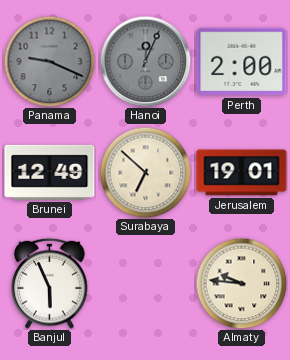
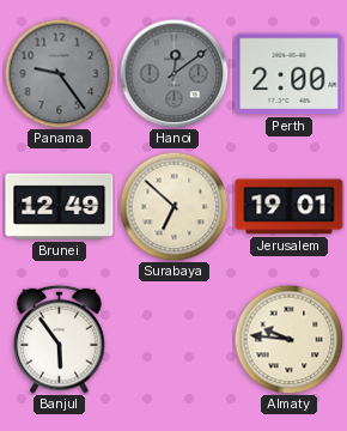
Panama: 9:19 -> 9:24 (59, 73)
Hanoi: 12:04 -> 12:09 (173, 73)
Banjul: 5:56 -> 5:54 (60, 339)
